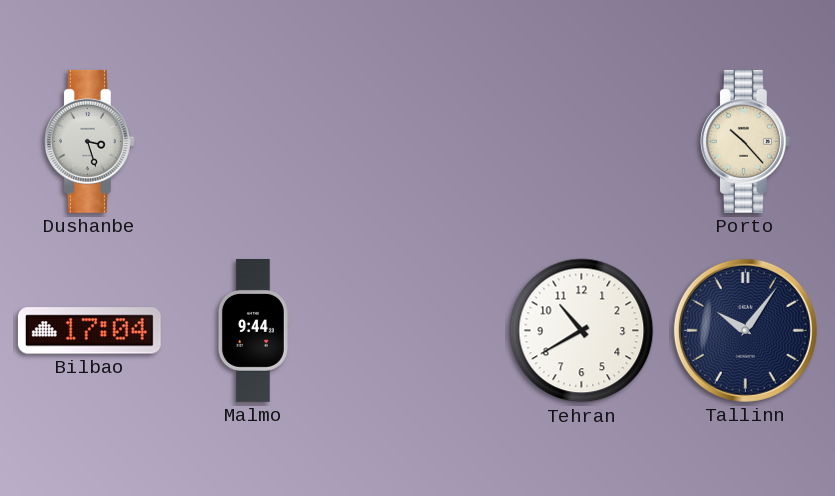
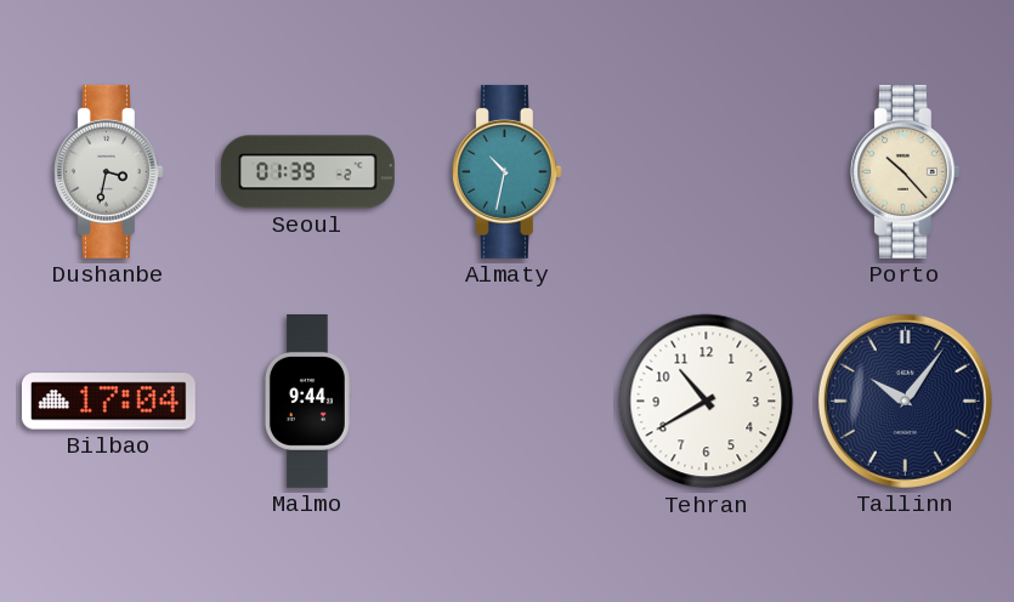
Dushanbe: 3:27 -> 3:32 (108, 171)
Seoul: none -> 01:39 (307, 172)
Almaty: none -> 10:32 (506, 171)
